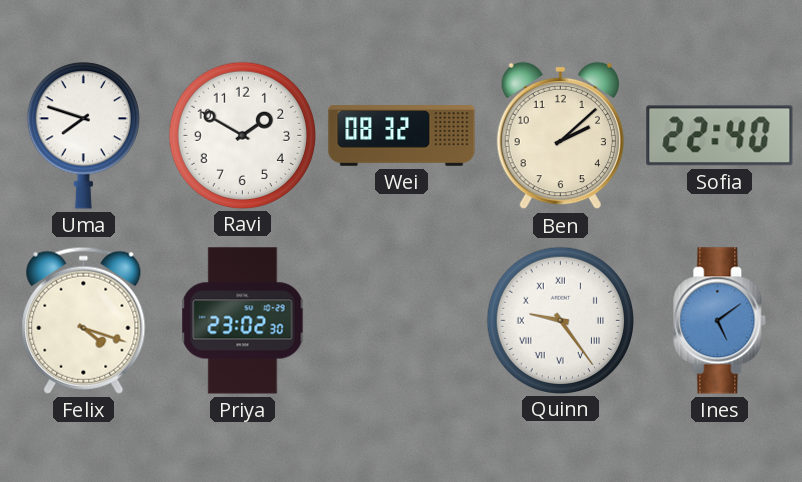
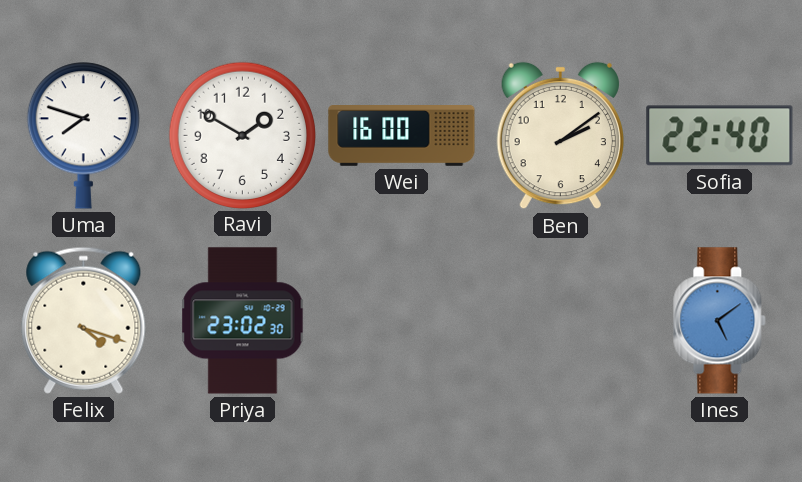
Wei: 08:32 -> 16:00 (402, 136)
Ben: 2:08 -> 2:09 (560, 136)
Quinn: 9:24 -> none (560, 320)
